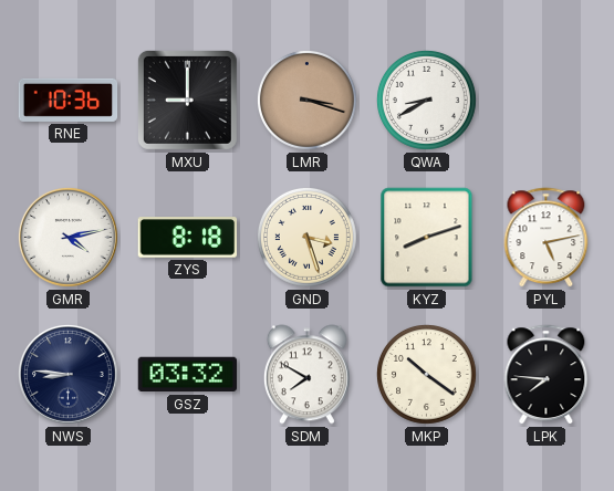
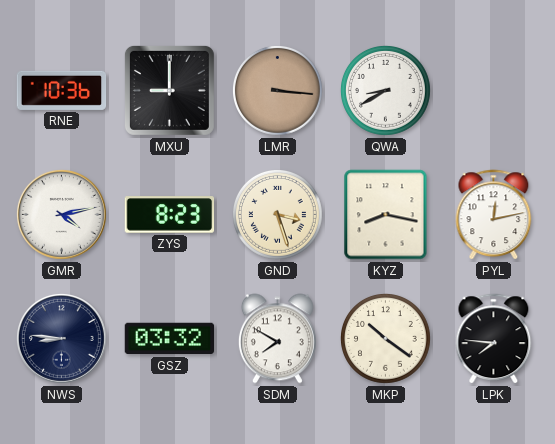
LMR: 3:18 -> 3:16 (278, 91)
ZYS: 8:18 -> 8:23 (170, 215)
KYZ: 8:12 -> 8:17 (386, 215)
PYL: 5:13 -> 12:13 (494, 215)
